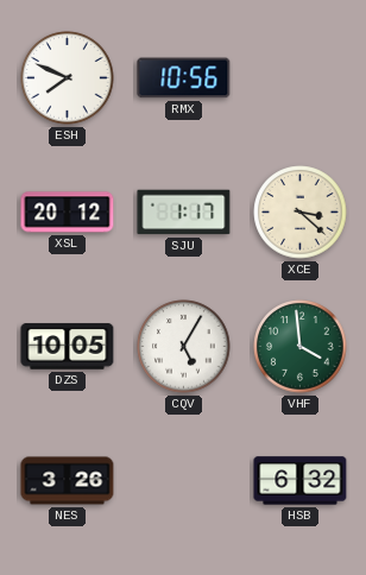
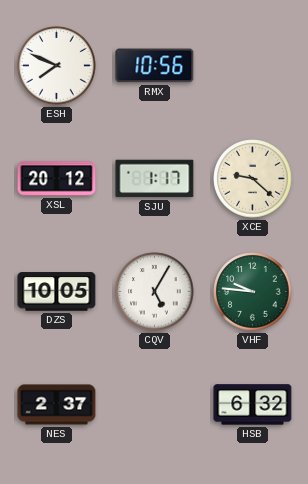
XCE: 3:22 -> 9:22 (253, 179)
VHF: 3:59 -> 9:46 (253, 292)
NES: 3:26 -> 2:37 (57, 405)
